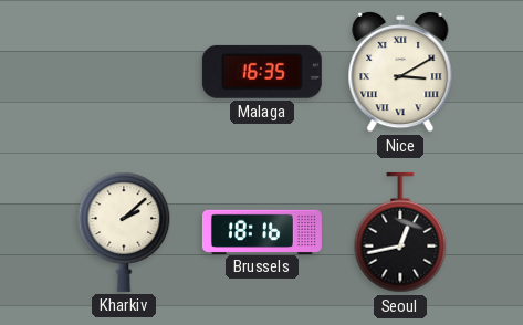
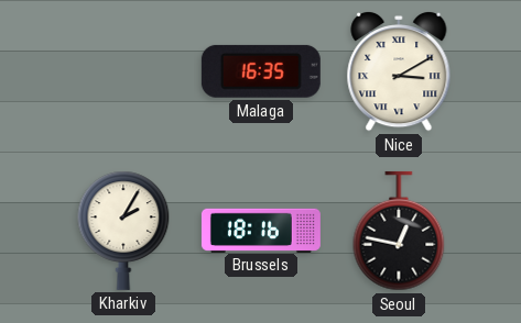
Kharkiv: 2:08 -> 2:05 (123, 231)
Seoul: 12:43 -> 12:47 (399, 231)
